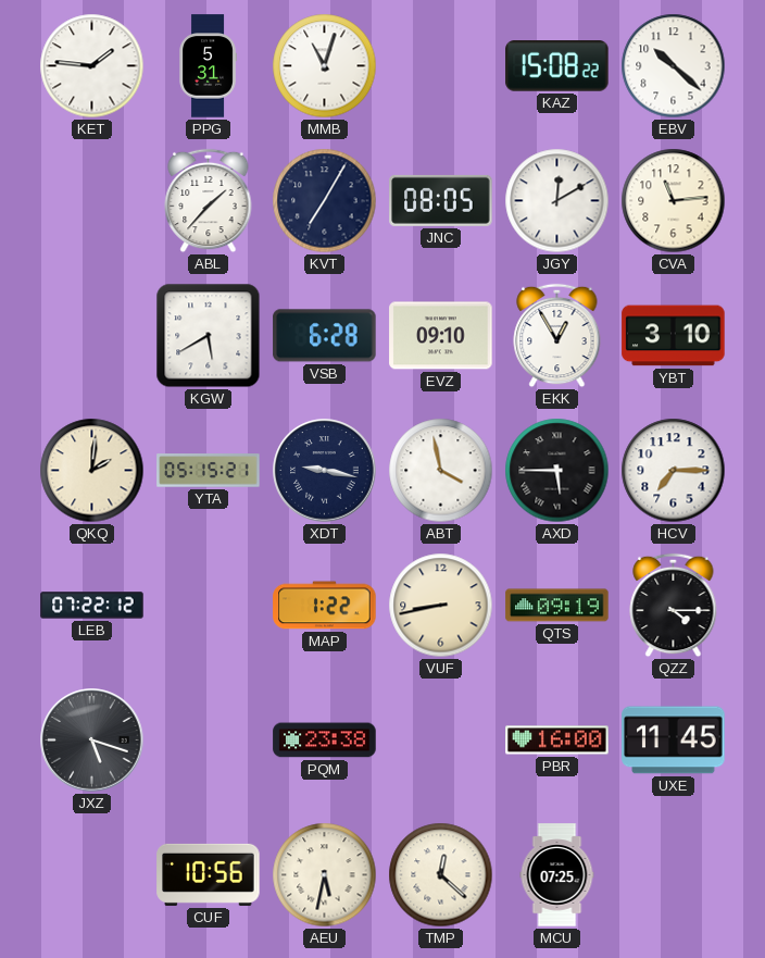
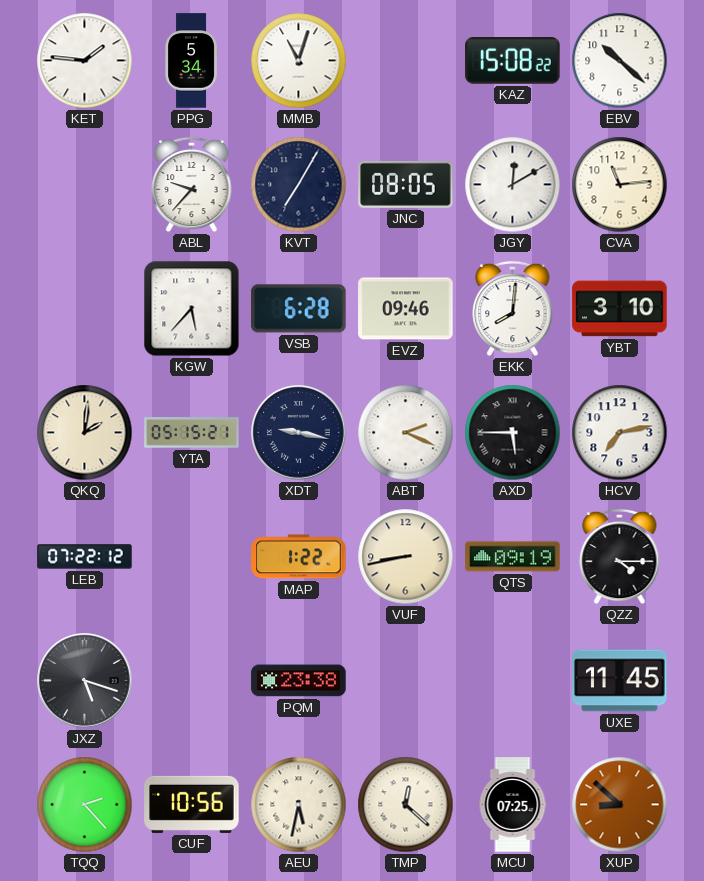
PPG: 5:31 -> 5:34 (191, 61)
ABL: 1:37 -> 9:37 (192, 185)
KGW: 5:40 -> 5:37 (192, 309)
EVZ: 09:10 -> 09:46 (406, 309)
EKK: 12:55 -> 8:01 (513, 309)
ABT: 3:58 -> 2:19 (406, 433)
HCV: 7:15 -> 7:13 (620, 433)
PBR: 16:00 -> none (557, 741)
TQQ: none -> 2:23 (85, 805)
XUP: none -> 8:52 (620, 805)
